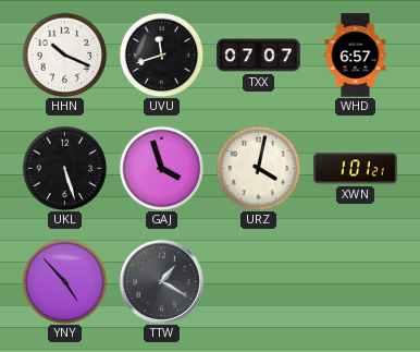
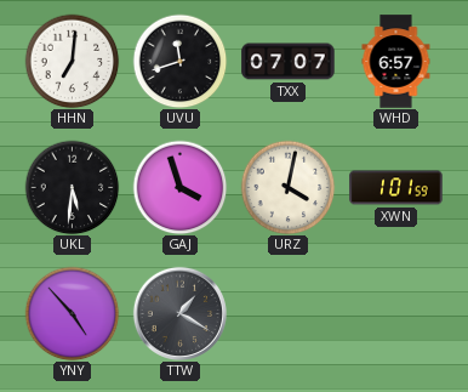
HHN: 10:19 -> 7:01 (72, 61)
UKL: 5:27 -> 5:31 (72, 187)
XWN: 1:01:21 -> 1:01:59 (396, 188)
